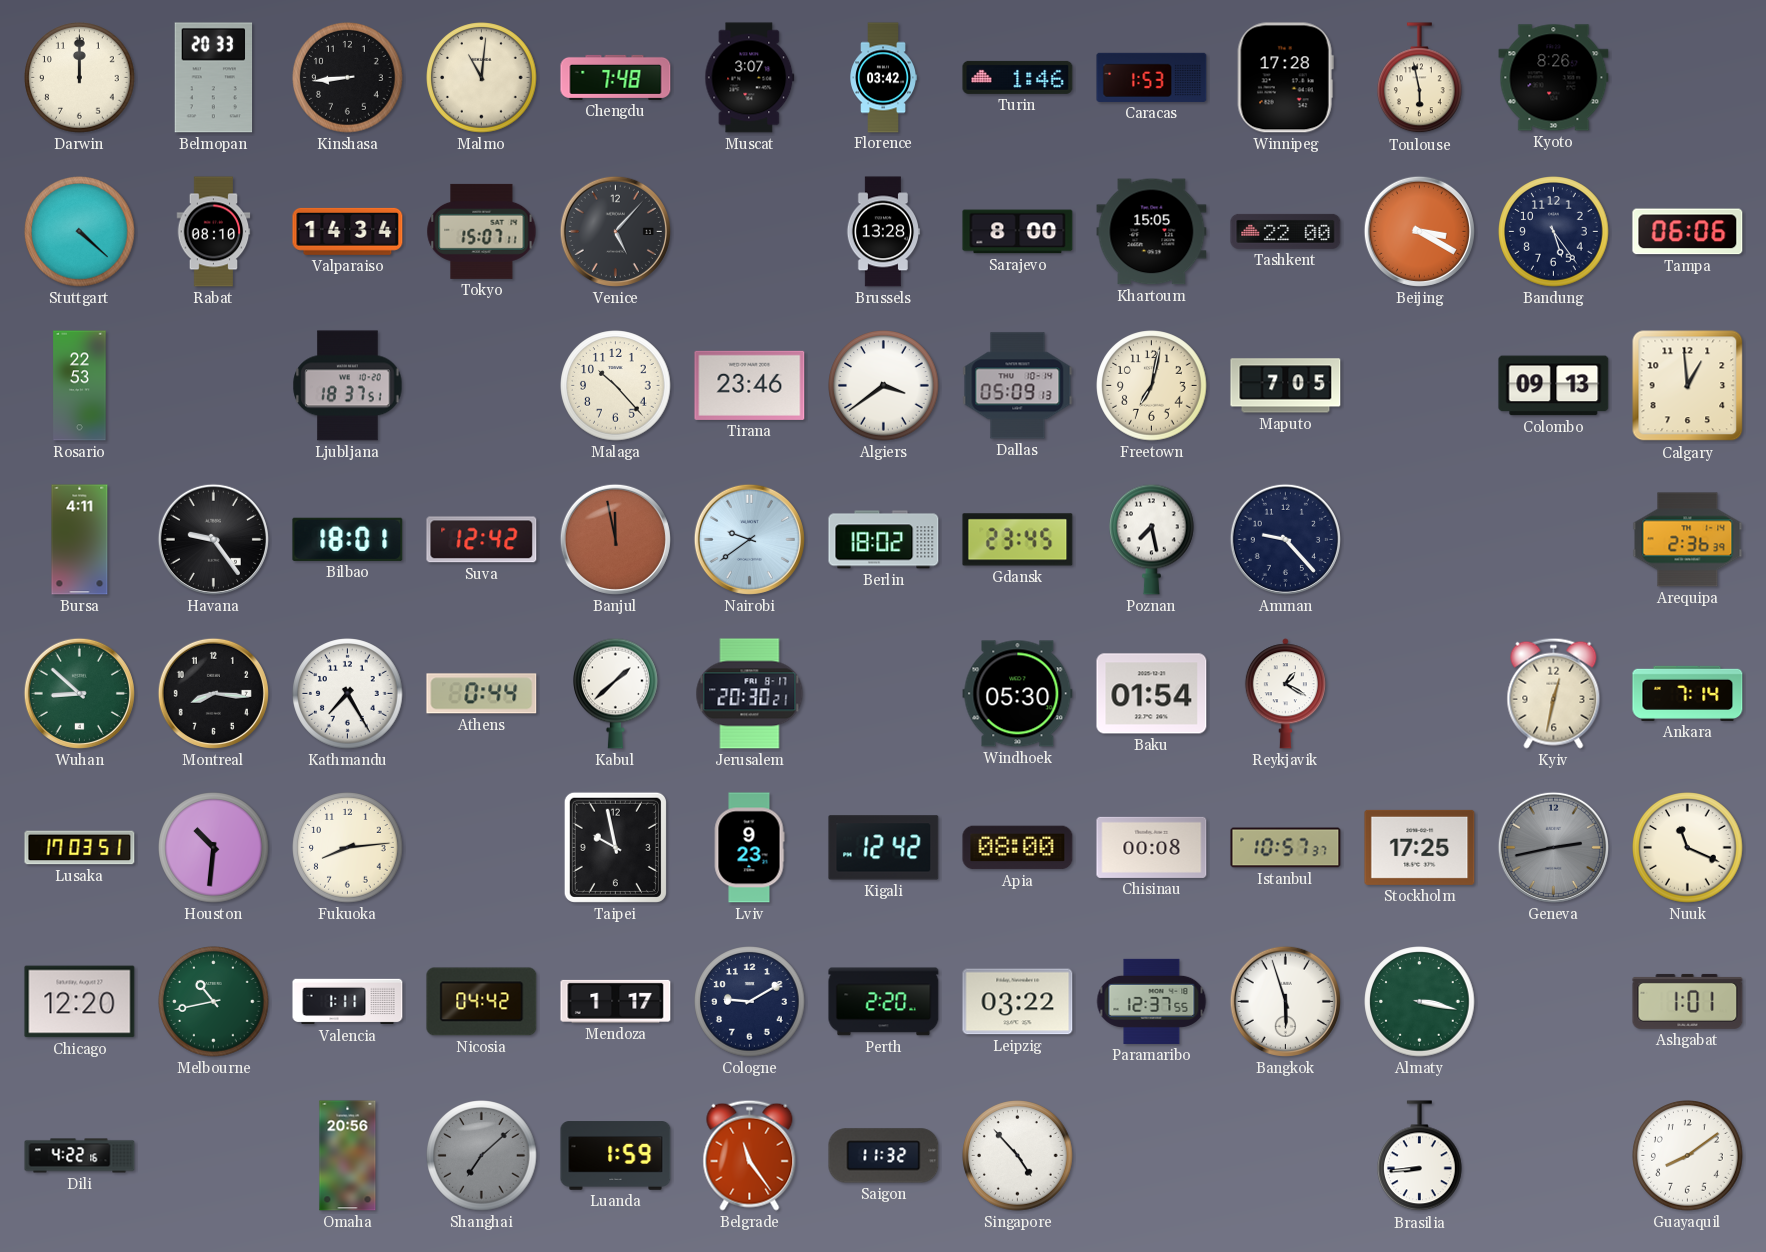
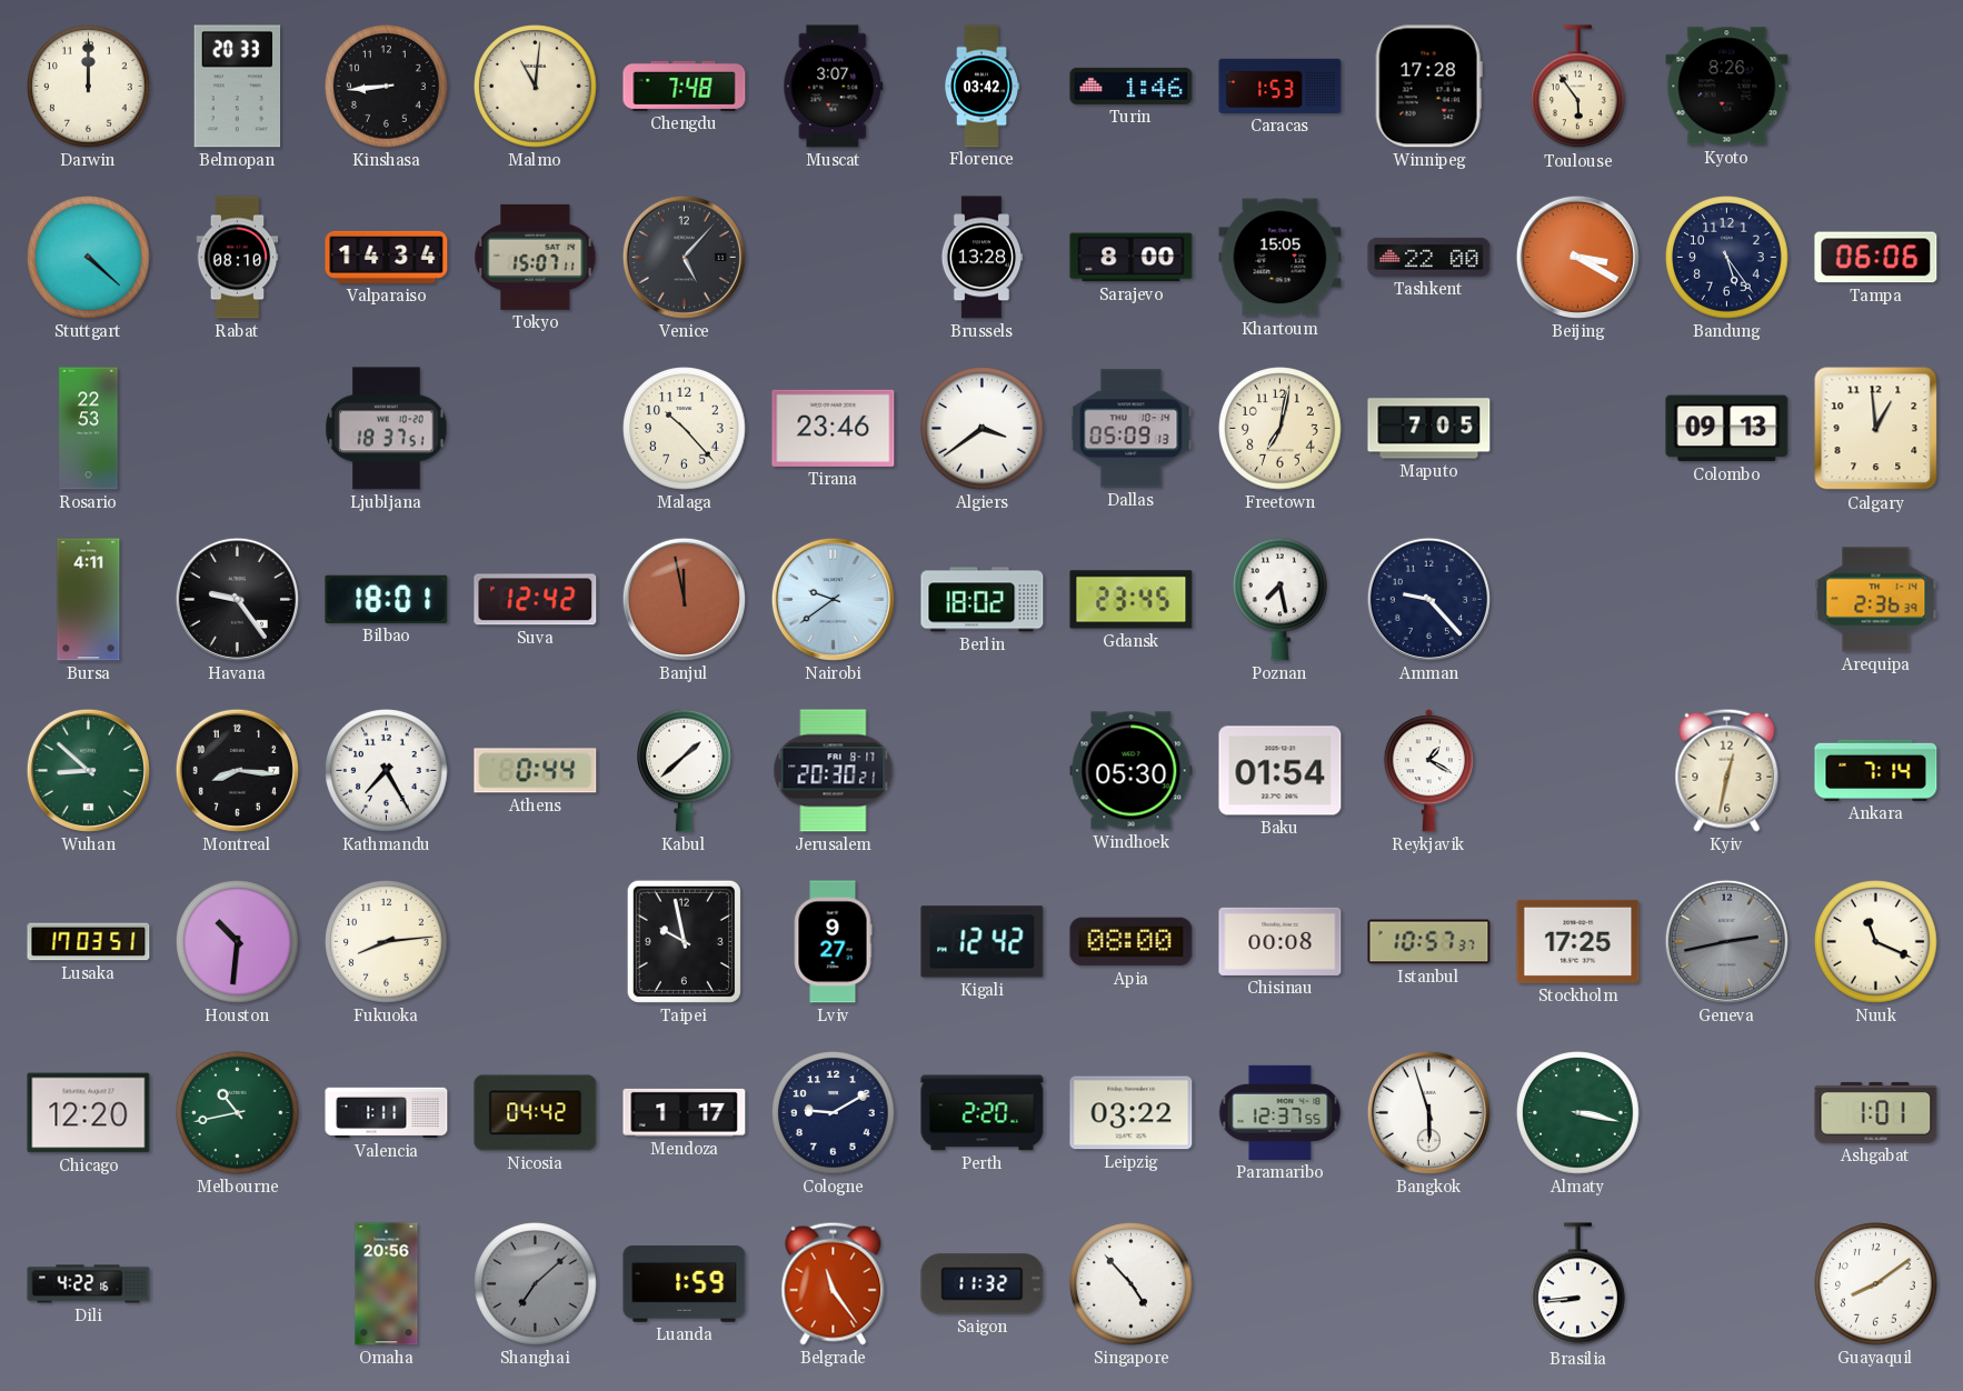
Toulouse: 5:58 -> 5:54 (1578, 87)
Lviv: 9:23 -> 9:27 (833, 942)
